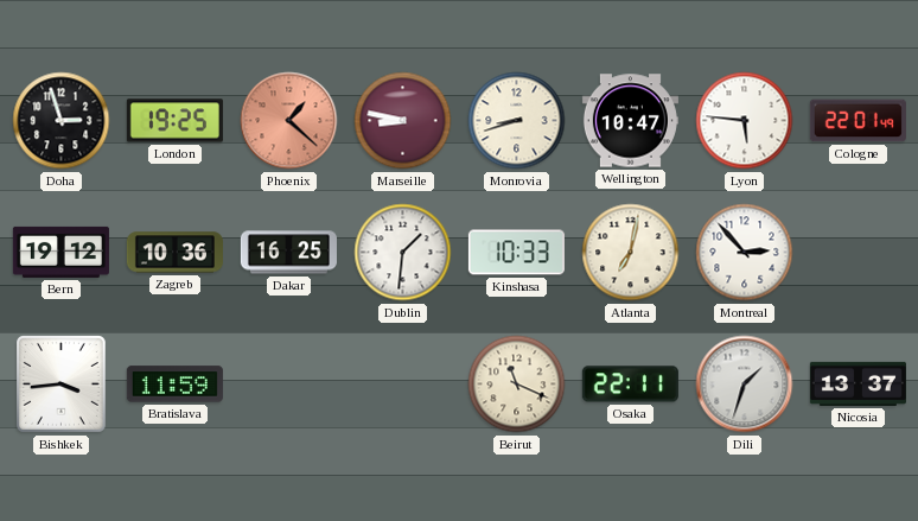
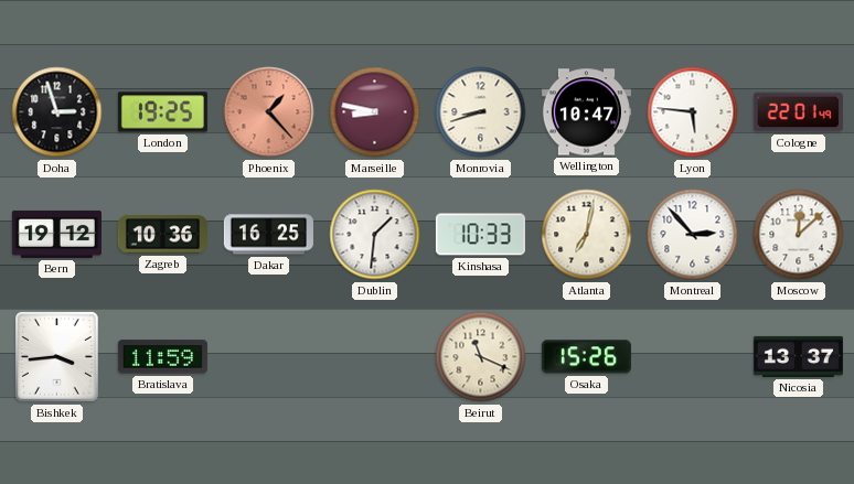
Phoenix: 1:22 -> 1:23 (269, 112)
Moscow: none -> 12:08 (799, 235)
Osaka: 22:11 -> 15:26 (586, 357)
Dili: 1:33 -> none (745, 385)
